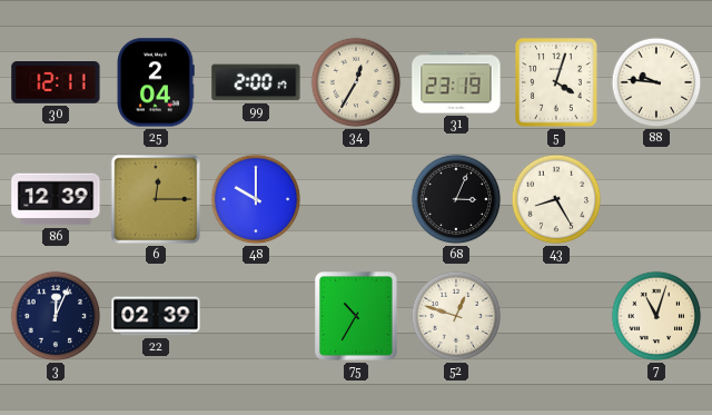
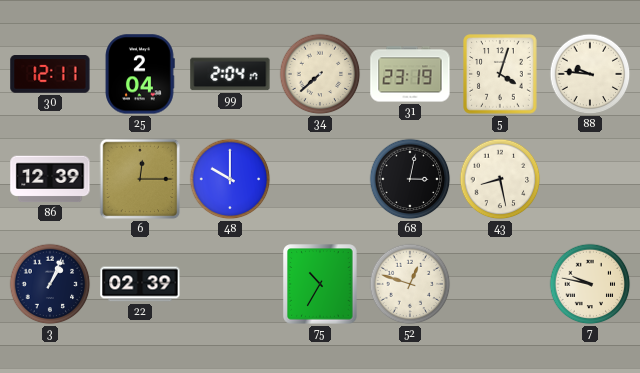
99: 2:00 -> 2:04 (230, 74)
34: 12:35 -> 7:38 (320, 74)
68: 3:04 -> 3:02 (410, 179)
43: 8:25 -> 8:28 (500, 179)
3: 12:04 -> 1:04 (50, 284)
7: 11:03 -> 9:47 (590, 284)
